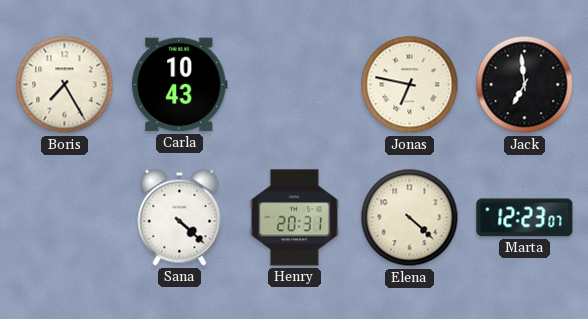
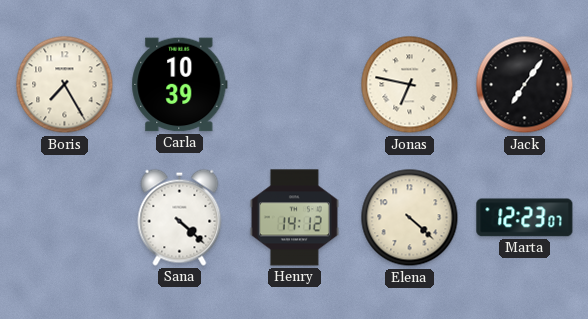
Carla: 10:43 -> 10:39 (180, 85)
Jack: 6:59 -> 7:06 (525, 85)
Henry: 20:31 -> 14:12 (294, 218)
